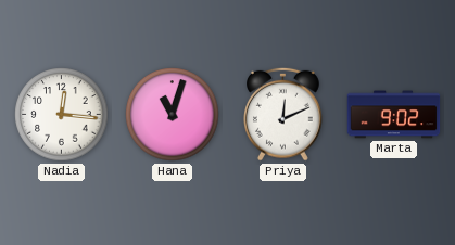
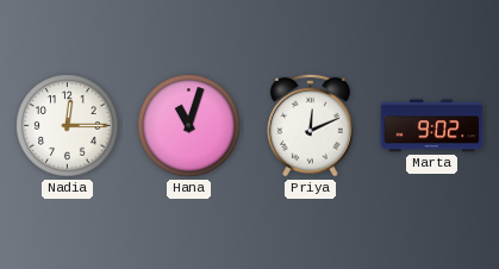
Nadia: 12:16 -> 12:15 (68, 126)
